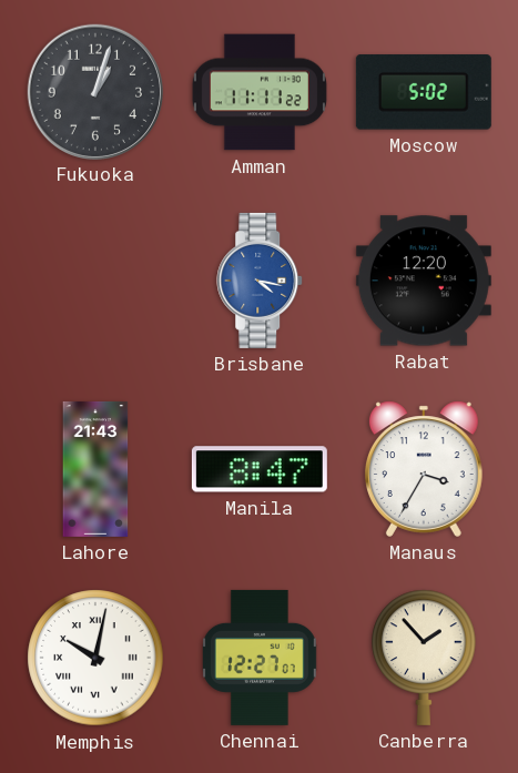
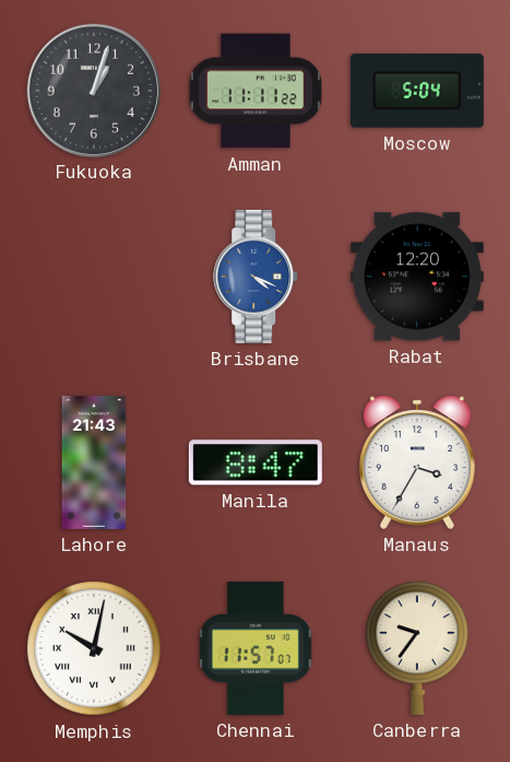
Moscow: 5:02 -> 5:04 (417, 91)
Brisbane: 4:17 -> 4:19 (257, 277)
Chennai: 12:27 -> 11:57 (256, 648)
Canberra: 1:53 -> 9:36 (417, 648)
